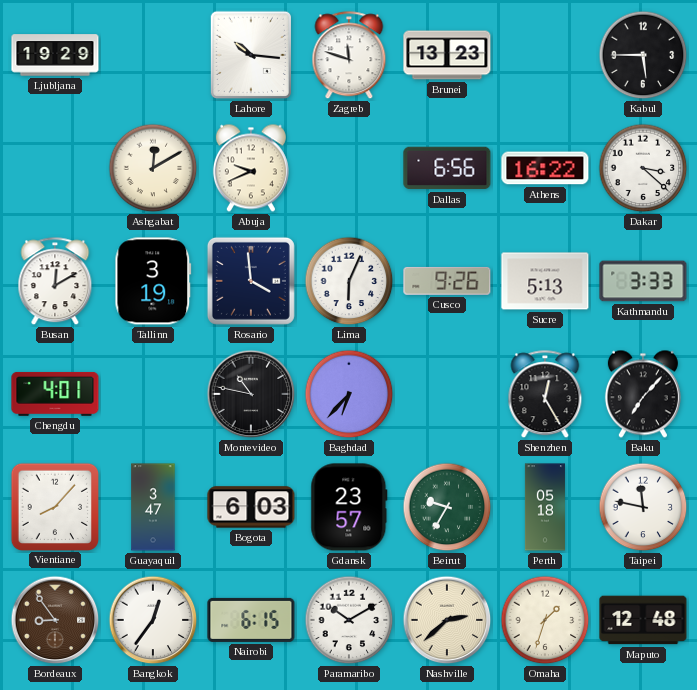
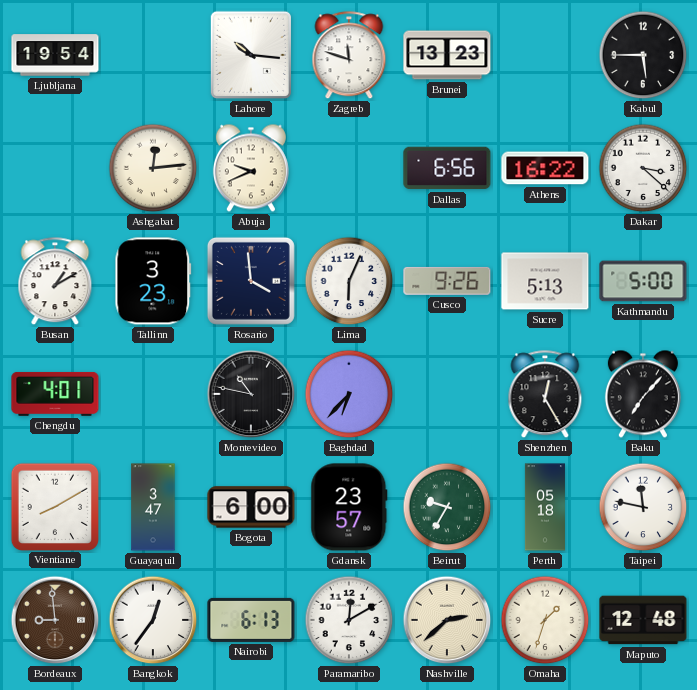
Ljubljana: 19:29 -> 19:54 (55, 55)
Ashgabat: 12:10 -> 12:14 (153, 168)
Busan: 12:10 -> 1:10 (55, 282)
Tallinn: 3:19 -> 3:23 (153, 281)
Kathmandu: 3:33 -> 5:00 (643, 281)
Vientiane: 8:07 -> 8:10 (54, 506)
Bogota: 6:03 -> 6:00 (251, 507)
Bordeaux: 8:54 -> 8:59 (55, 620)
Nairobi: 6:15 -> 6:13 (251, 620)
Paramaribo: 10:10 -> 12:10 (349, 620)
